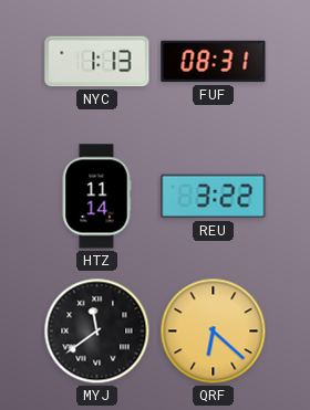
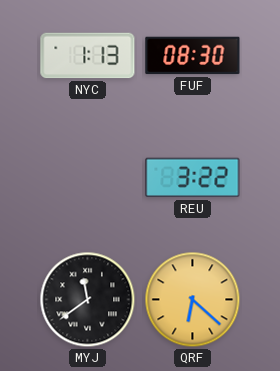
FUF: 08:31 -> 08:30 (193, 56)
HTZ: 11:14 -> none (96, 197)
